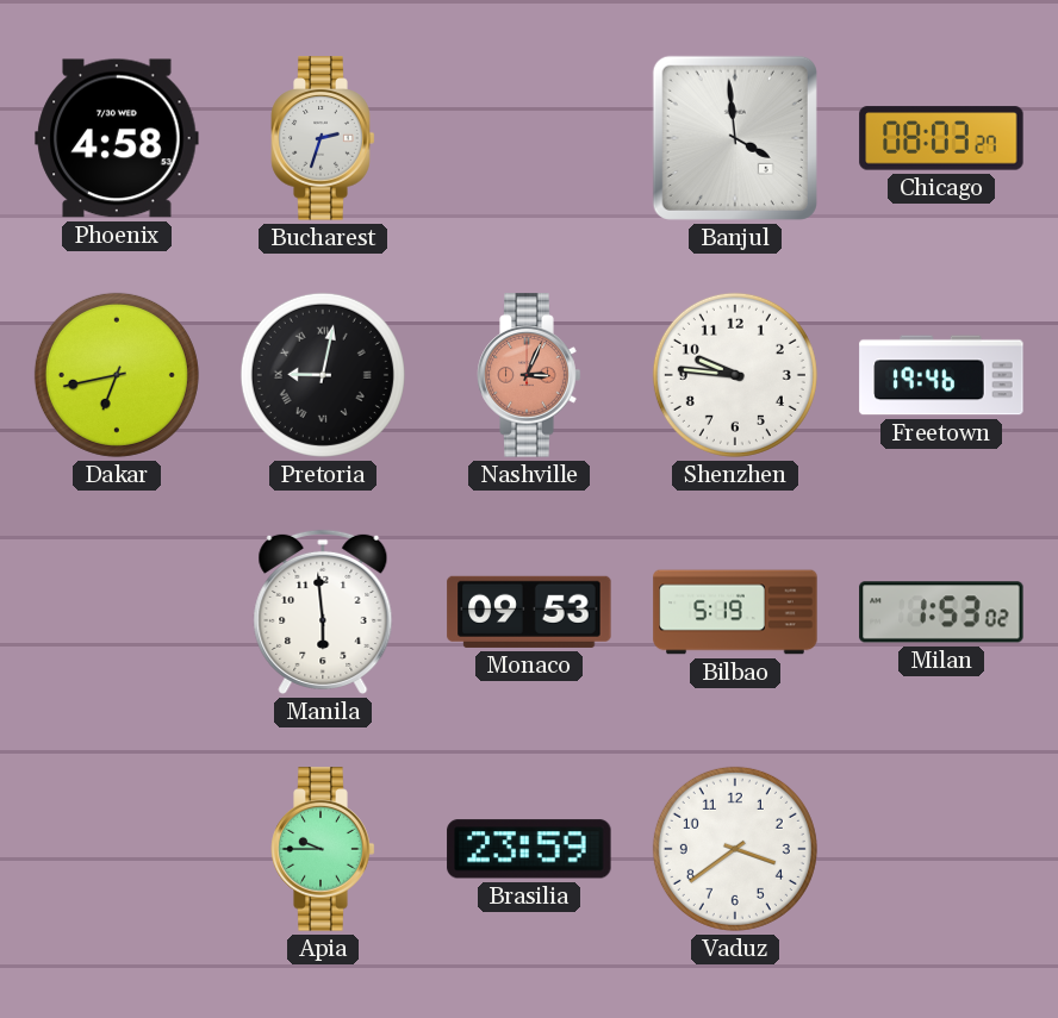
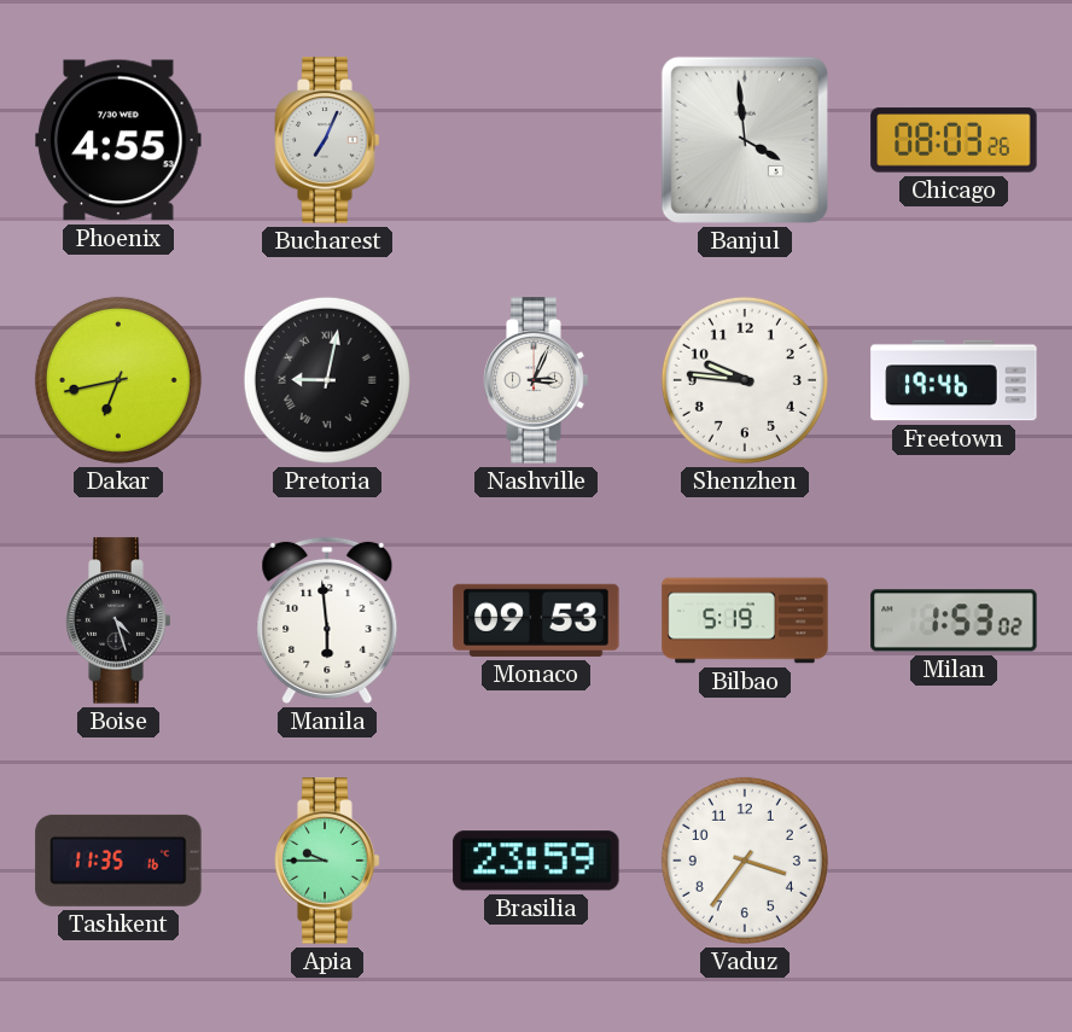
Phoenix: 4:58 -> 4:55 (118, 140)
Bucharest: 2:33 -> 7:04 (327, 140)
Chicago: 08:03:27 -> 08:03:26 (954, 140)
Nashville dial: salmon -> white (536, 380)
Boise: none -> 4:27 (118, 620)
Tashkent: none -> 11:35 (118, 861)
Vaduz: 3:39 -> 3:36 (745, 861)
